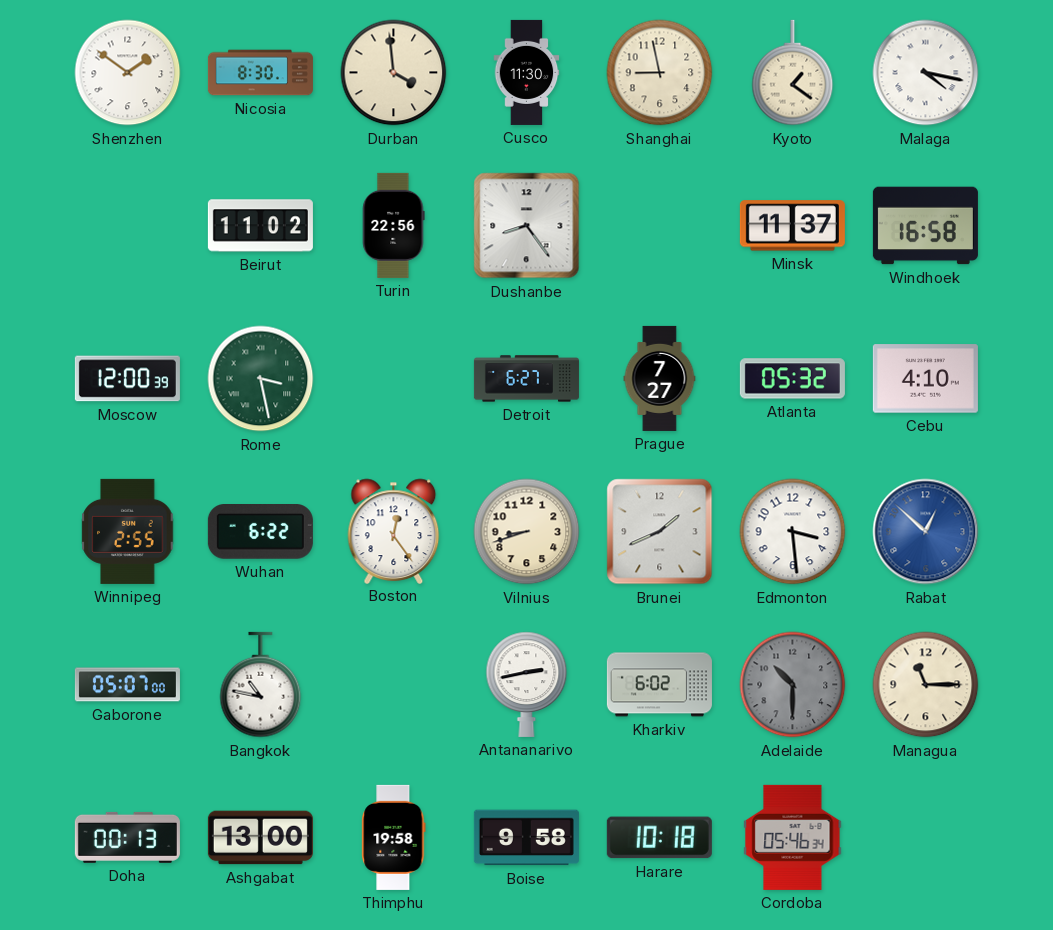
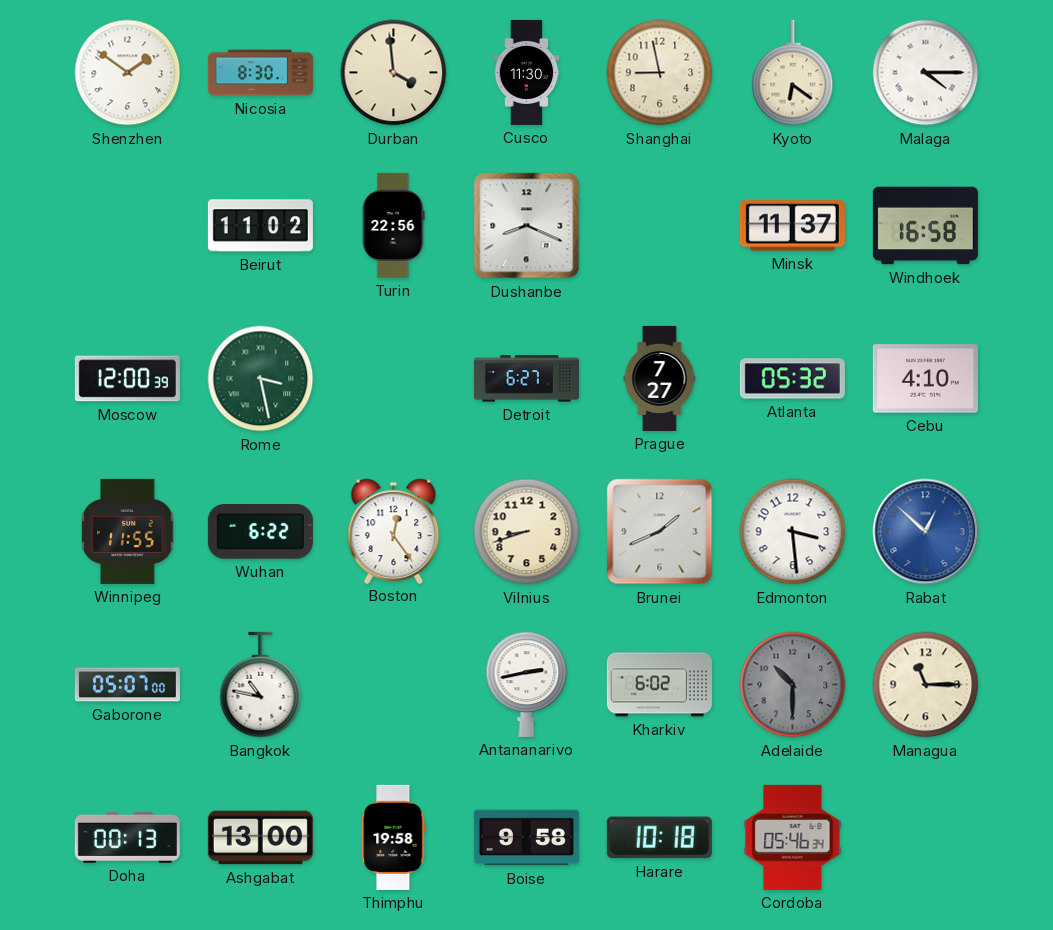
Kyoto: 1:21 -> 6:21 (793, 73)
Malaga: 4:17 -> 4:15 (926, 73)
Dushanbe: 8:24 -> 8:19 (527, 226)
Winnipeg: 2:55 -> 11:55 (128, 531)
